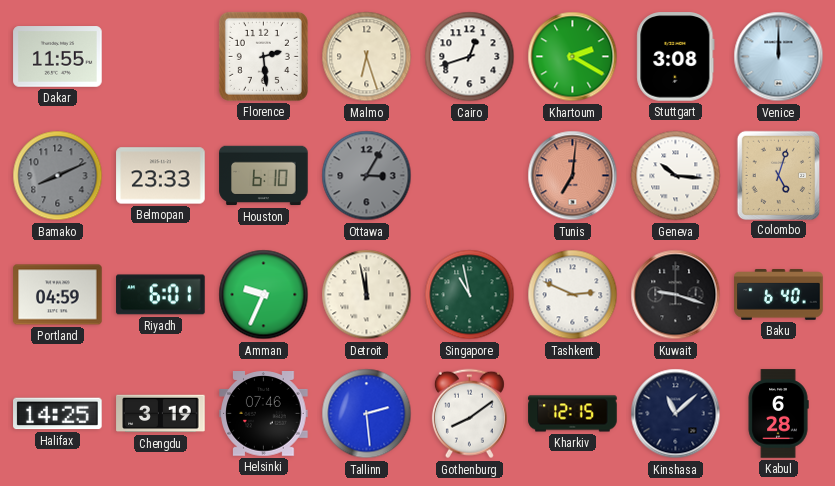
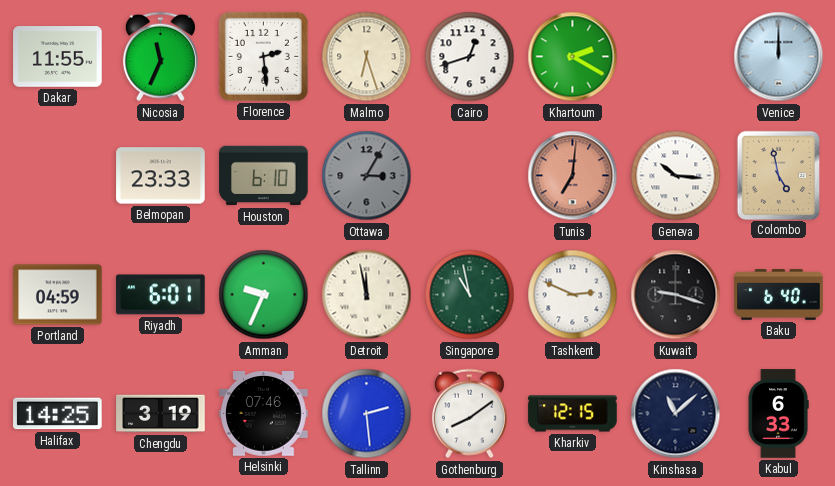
Nicosia: none -> 11:34 (160, 57)
Stuttgart: 3:08 -> none (676, 57)
Bamako: 8:11 -> none (58, 176)
Colombo: 5:03 -> 4:58 (778, 175)
Kabul: 6:28 -> 6:33 (778, 414)
